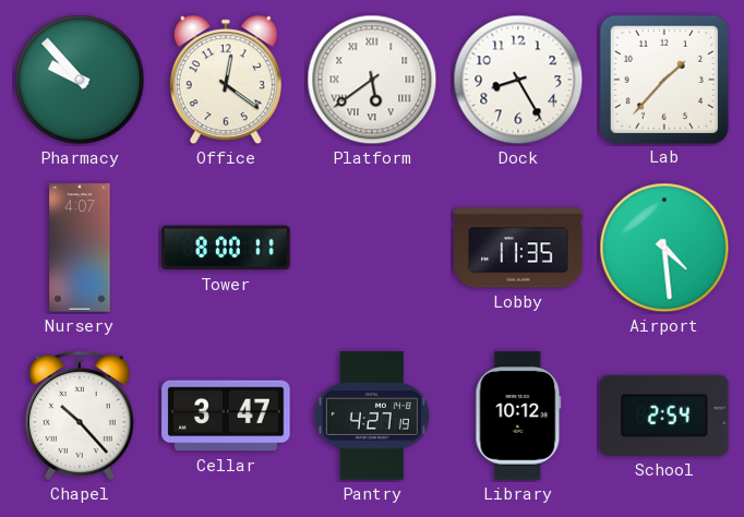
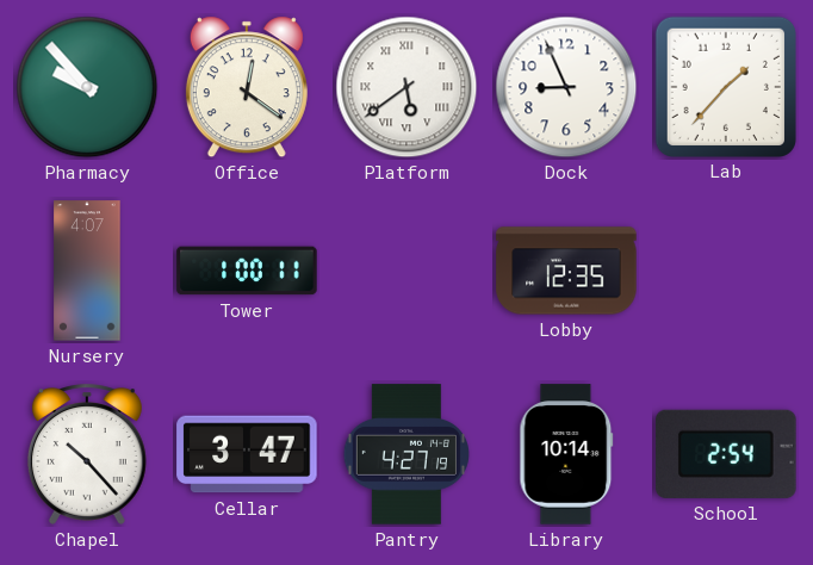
Dock: 8:25 -> 8:56 (566, 87)
Tower: 8:00 -> 1:00 (247, 271)
Lobby: 11:35 -> 12:35 (566, 271)
Airport: 4:29 -> none (664, 248)
Library: 10:12 -> 10:14 (566, 454)
